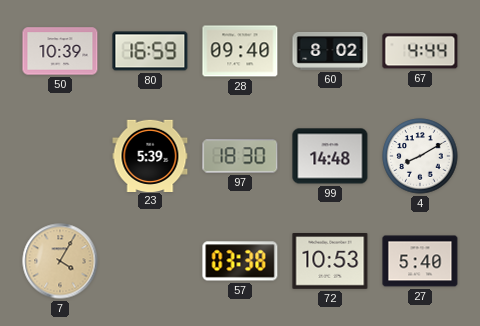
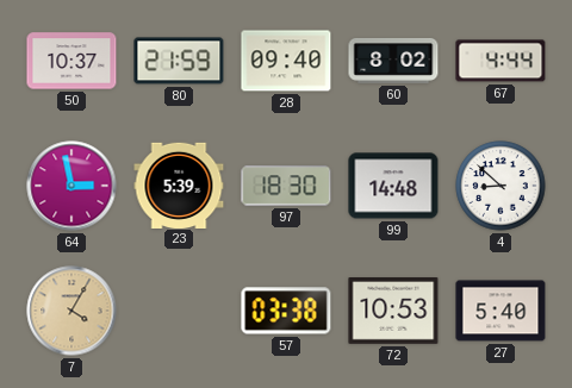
50: 10:39 -> 10:37 (71, 61)
80: 16:59 -> 21:59 (179, 61)
64: none -> 2:58 (71, 186)
4: 8:10 -> 8:52 (500, 186)
